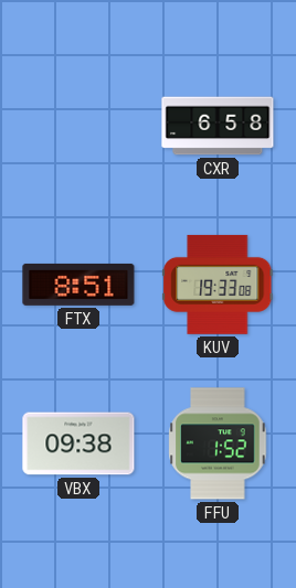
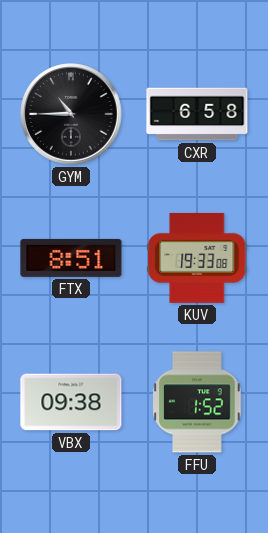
GYM: none -> 10:45 (71, 114)
